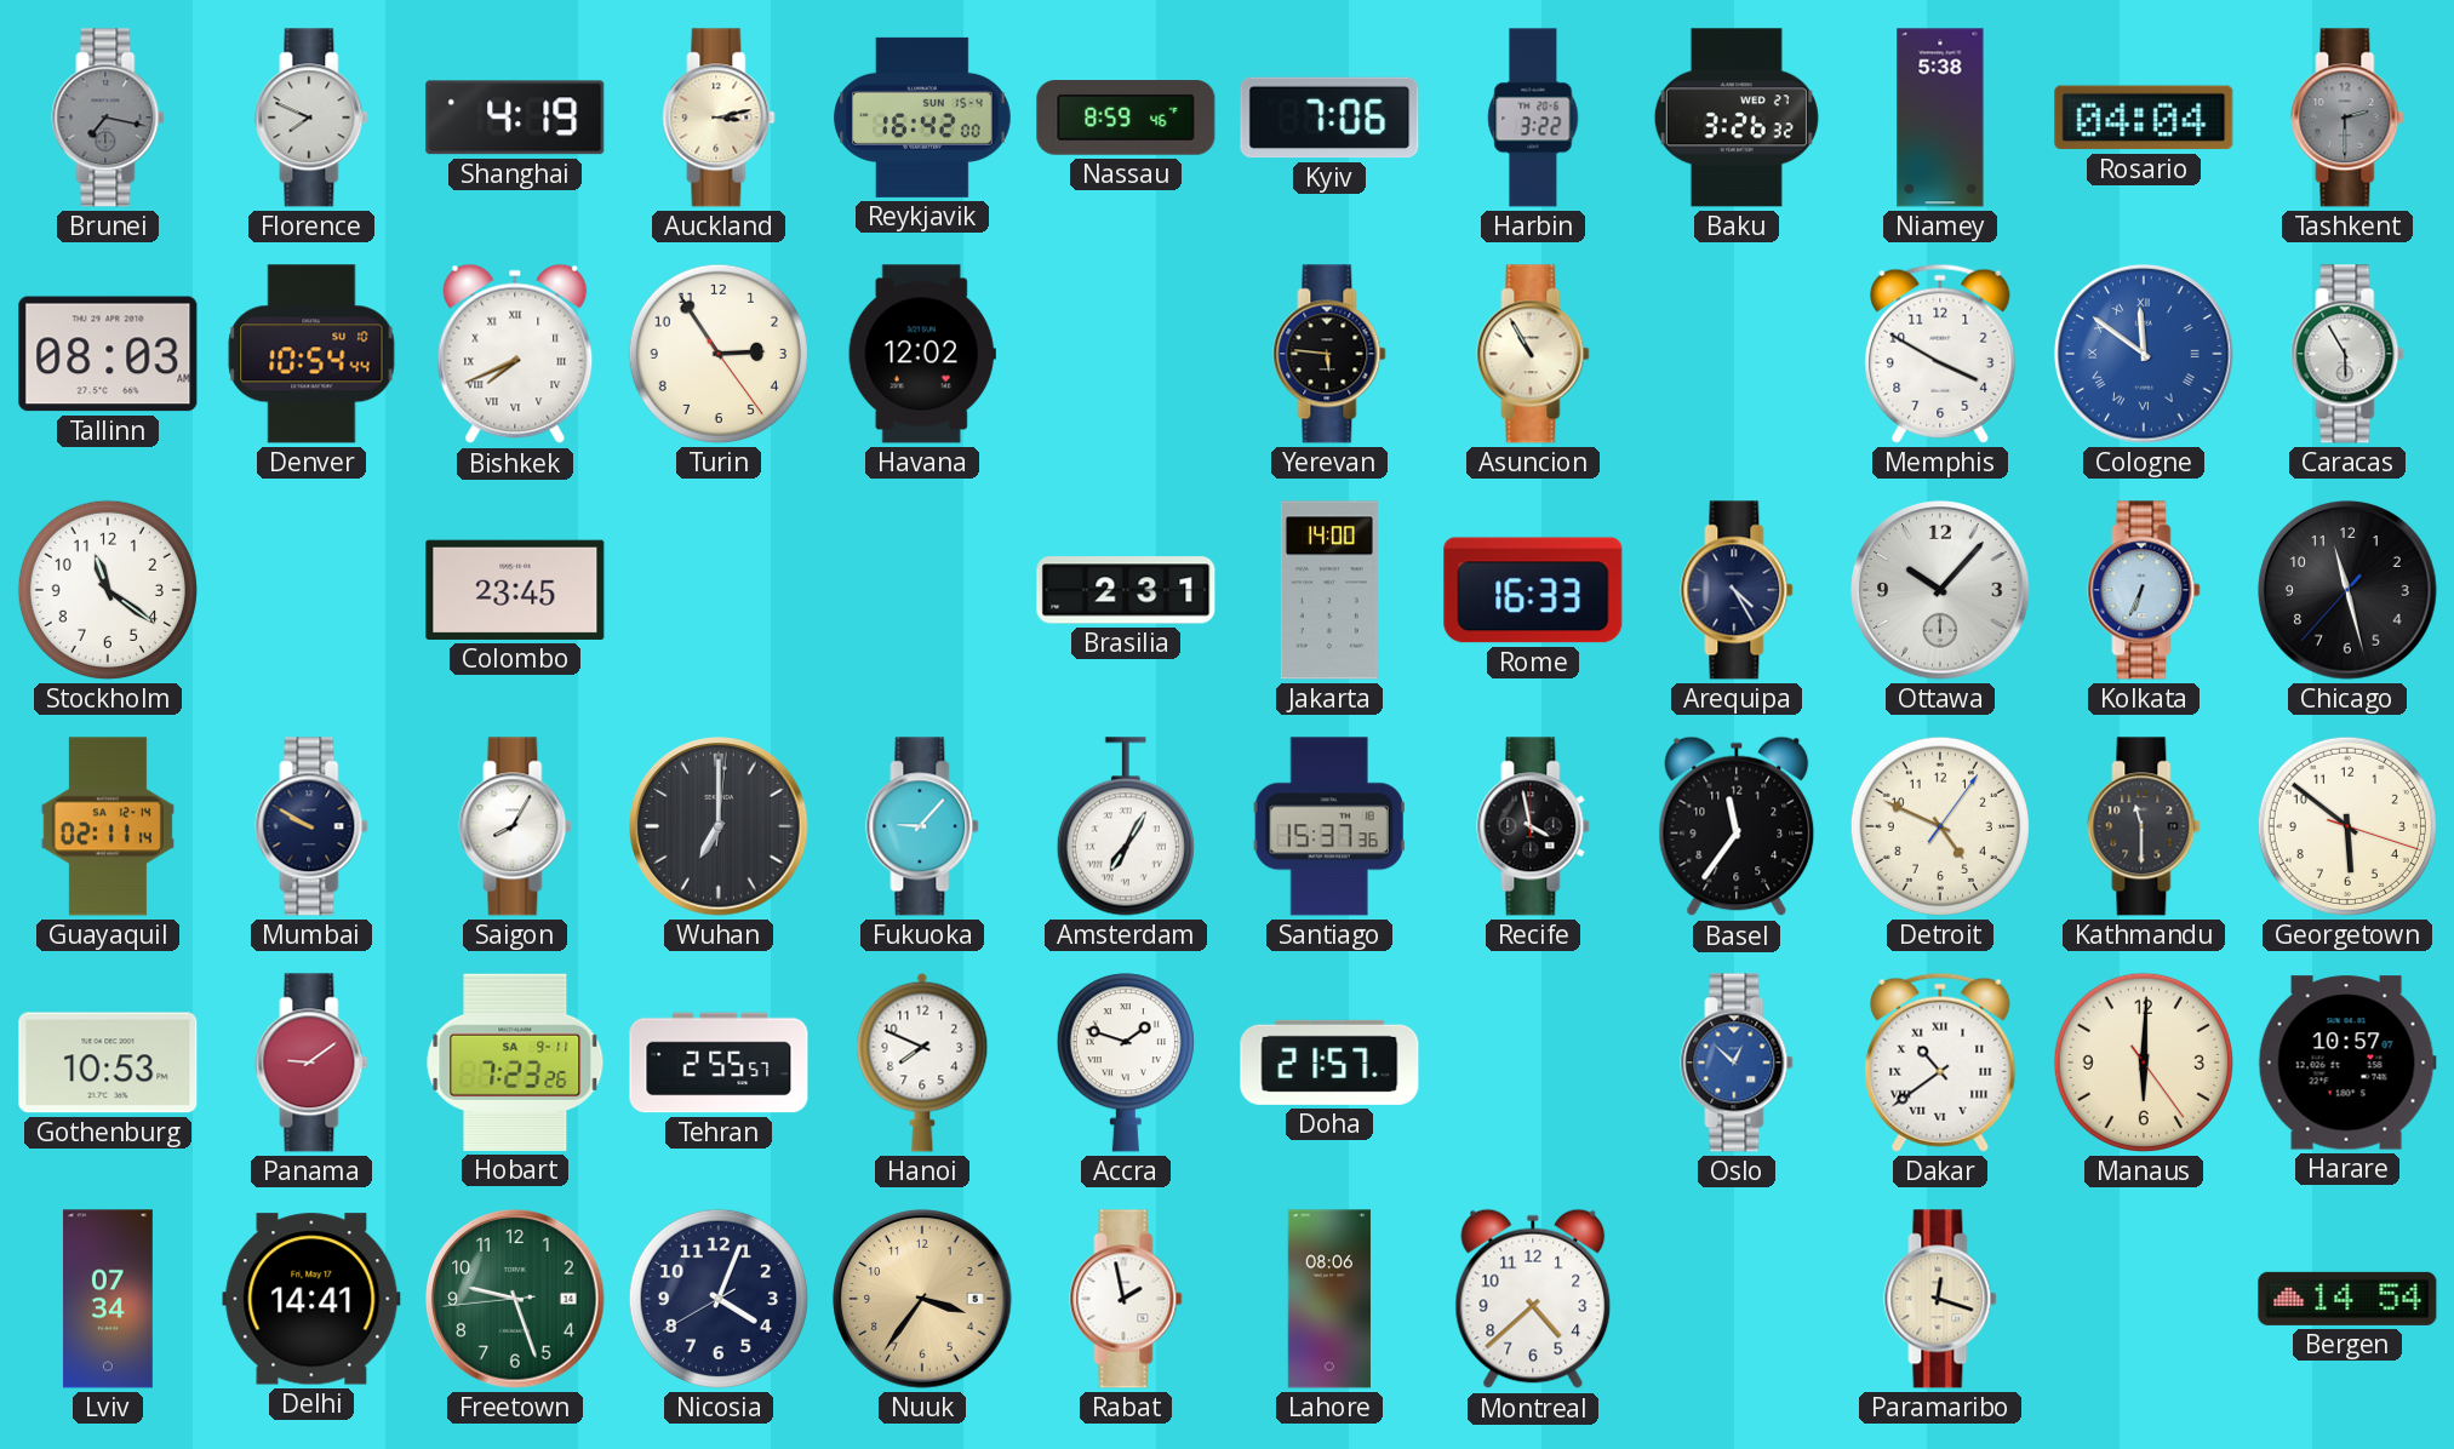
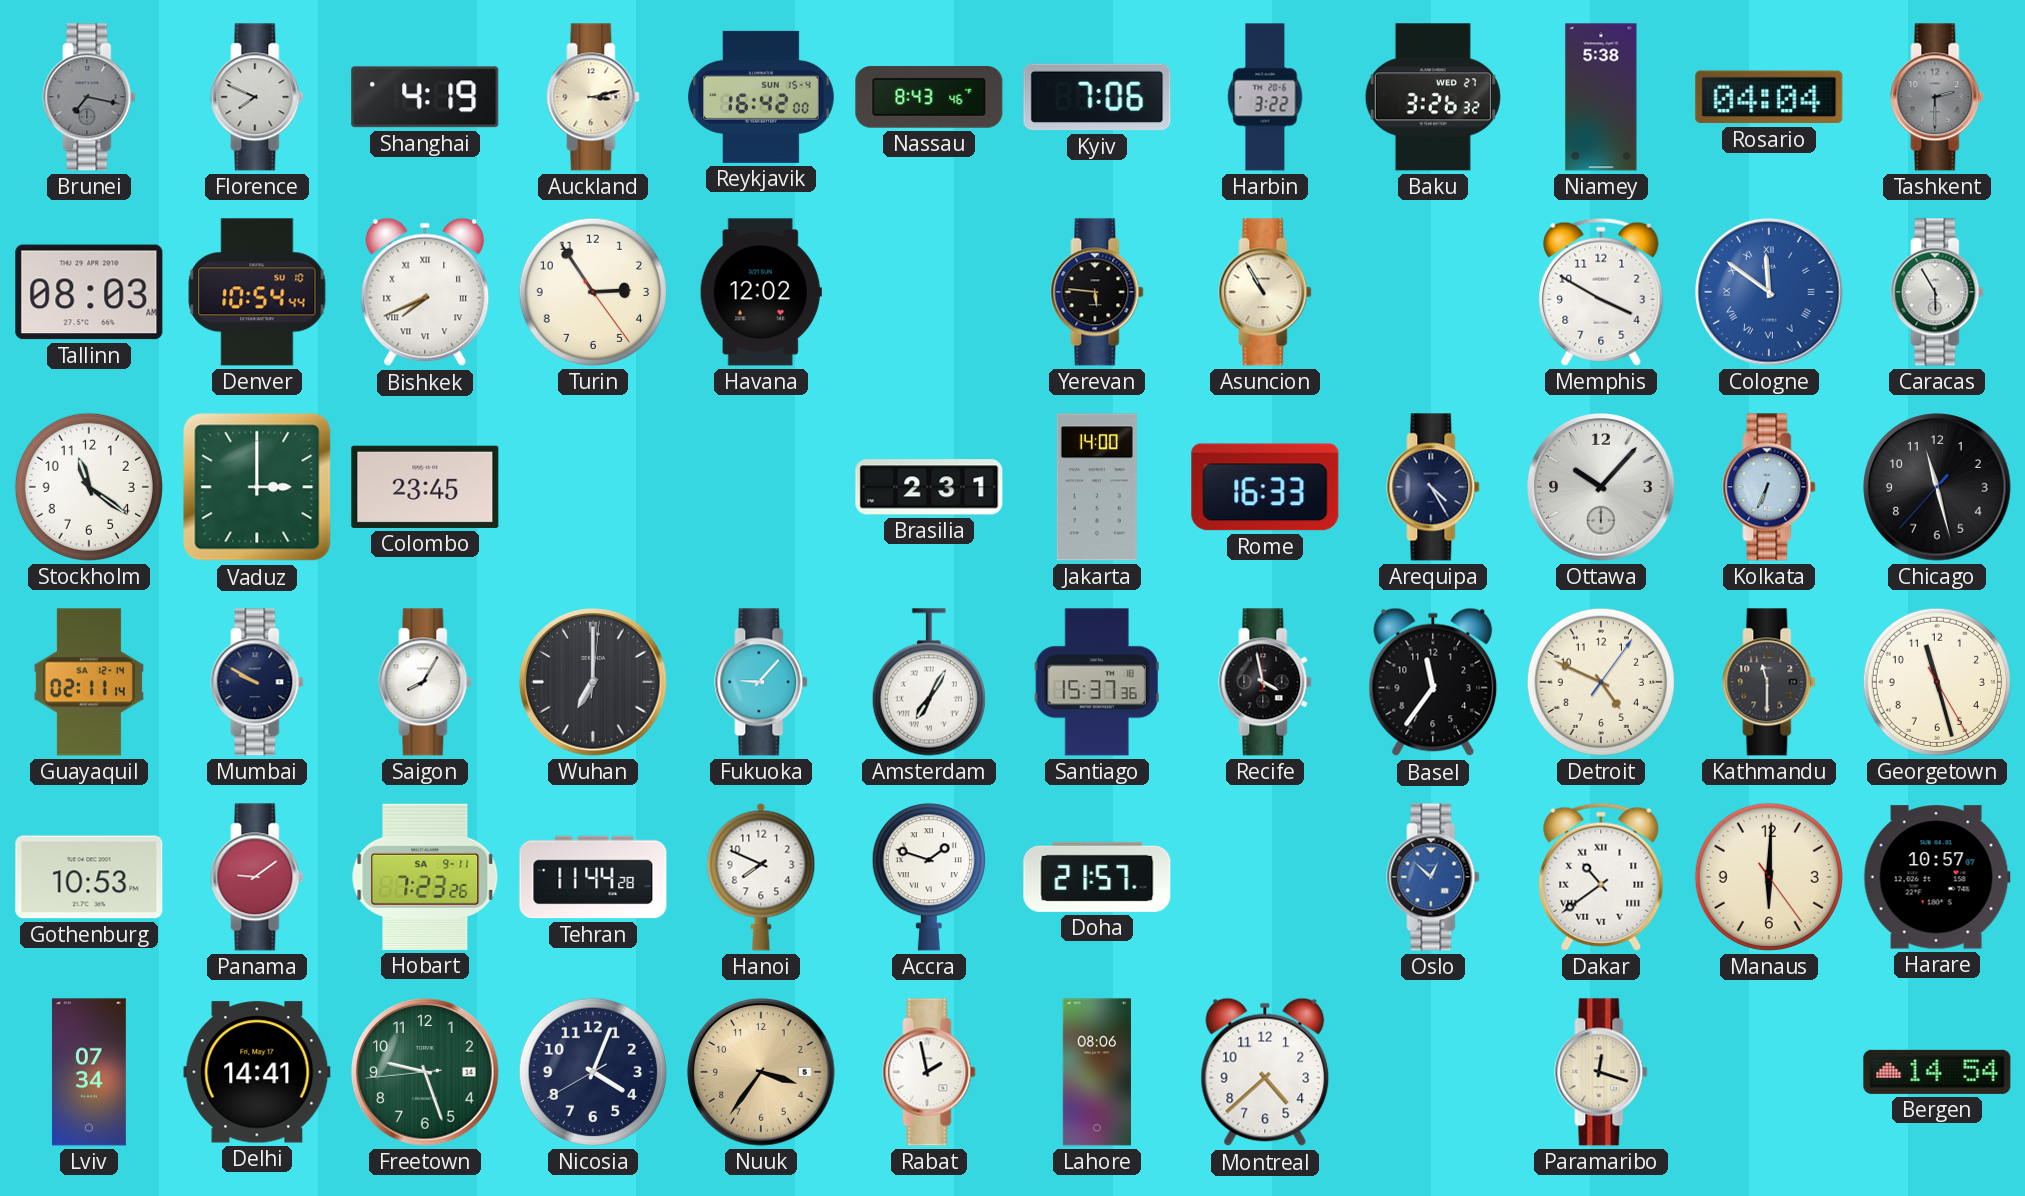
Nassau: 8:59 -> 8:43 (929, 97)
Vaduz: none -> 3:00 (257, 487)
Georgetown: 5:51 -> 11:27 (1937, 682)
Tehran: 2:55 -> 11:44 (593, 877)
